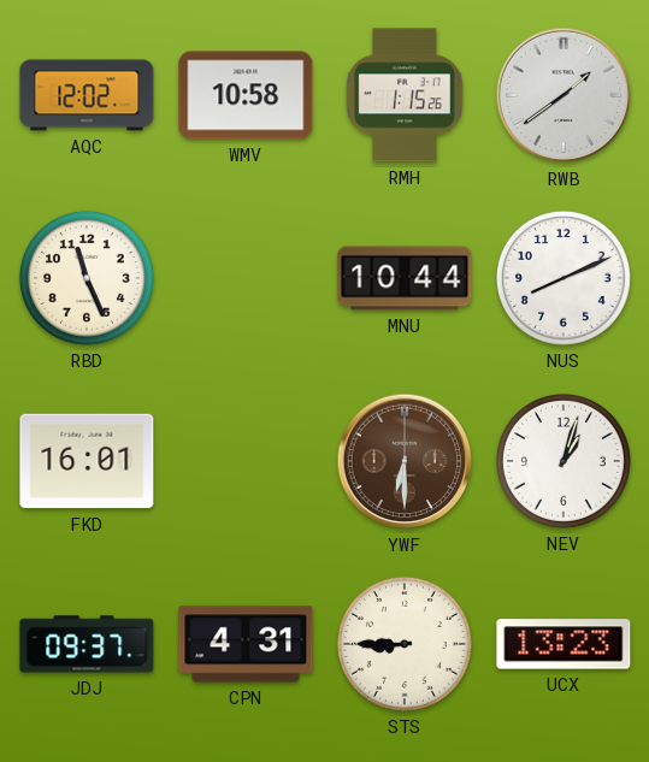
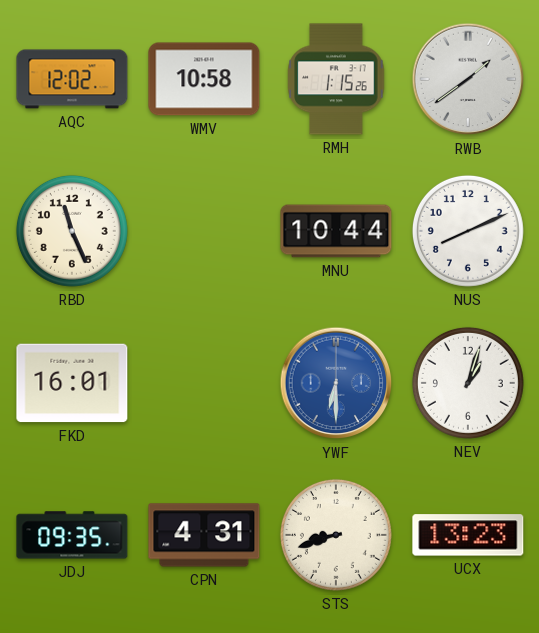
YWF dial: brown -> blue (336, 383)
JDJ: 09:37 -> 09:35 (72, 535)
STS: 8:45 -> 8:42 (336, 535)
